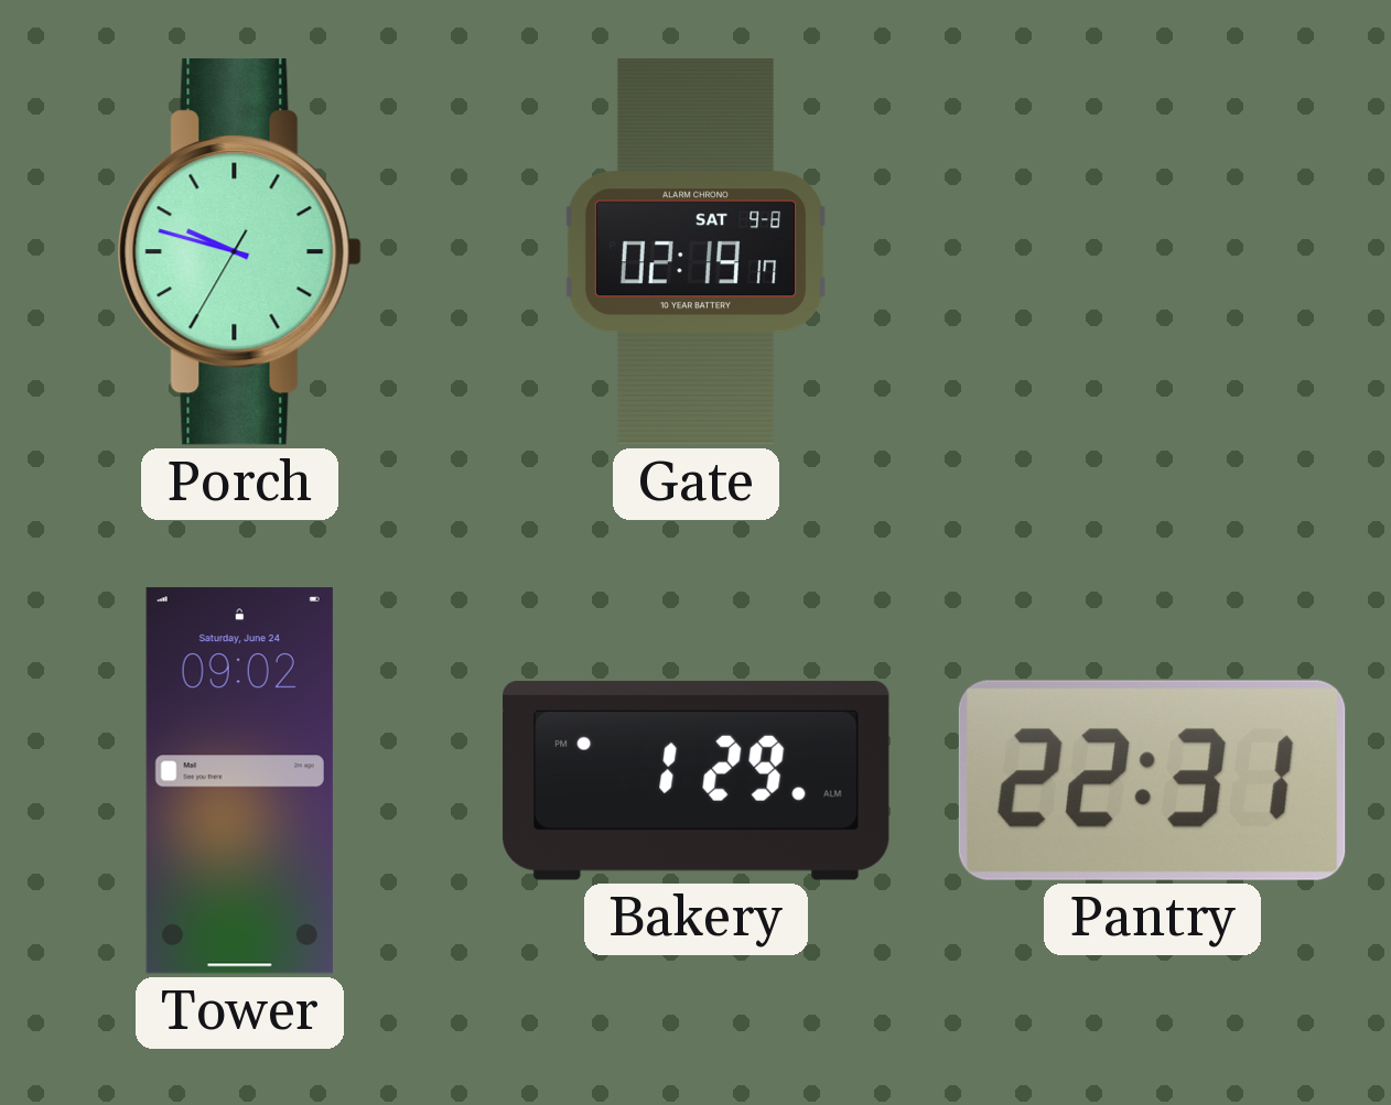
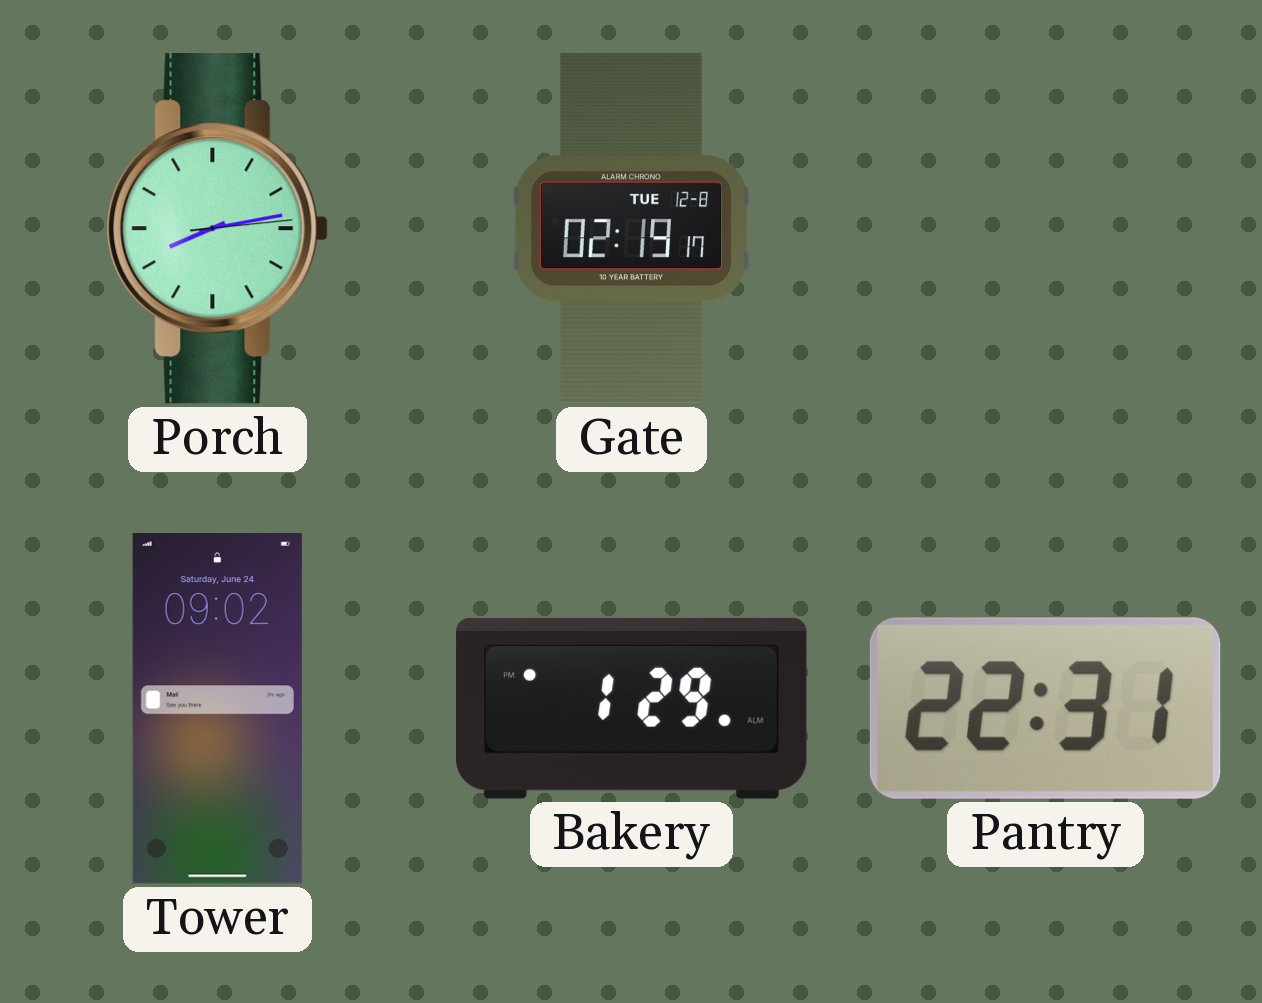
Porch: 9:47 -> 8:13 (217, 228)
Gate date: SAT 9-8 -> TUE 12-8 (631, 229)
